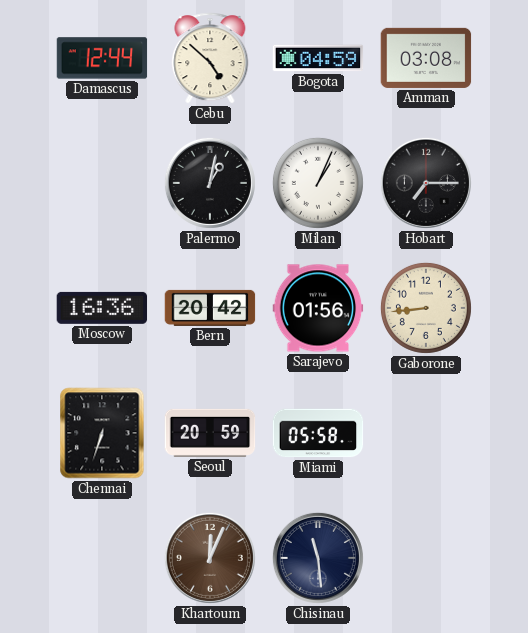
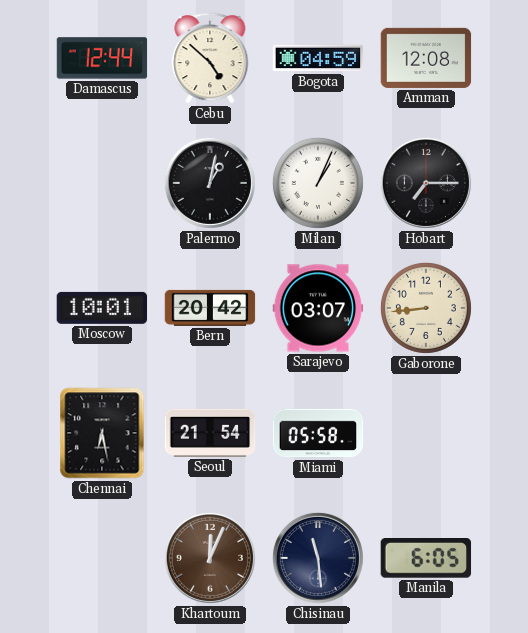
Amman: 03:08 -> 12:08 (426, 58)
Moscow: 16:36 -> 10:01 (102, 308)
Sarajevo: 01:56 -> 03:07 (318, 308)
Chennai: 6:33 -> 6:28 (102, 433)
Seoul: 20:59 -> 21:54 (210, 433)
Manila: none -> 6:05 (426, 559)
